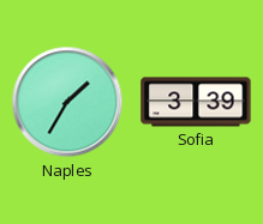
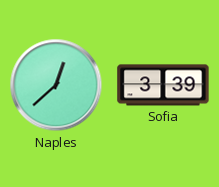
Naples: 1:35 -> 12:38 (56, 85)
